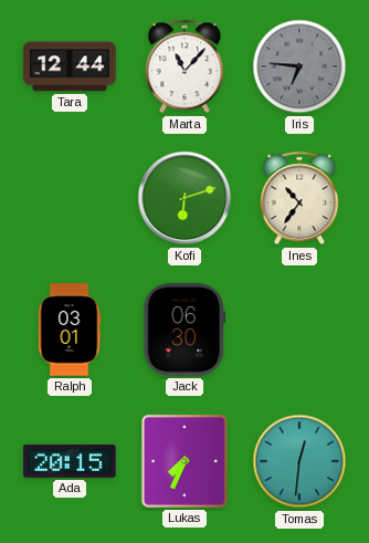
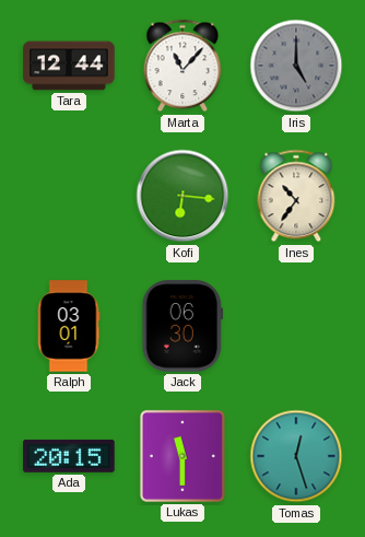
Iris: 6:46 -> 5:00 (296, 66)
Kofi: 6:12 -> 6:16 (182, 196)
Lukas: 7:34 -> 11:30 (182, 456)
Tomas: 12:31 -> 12:27 (296, 456)
